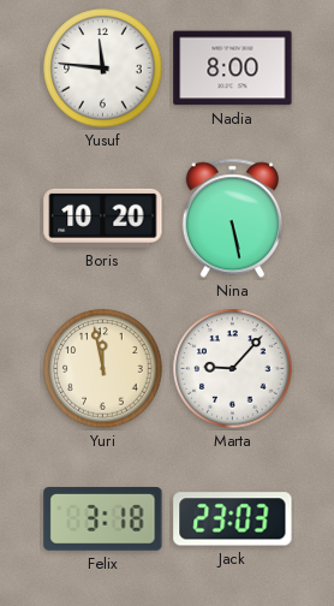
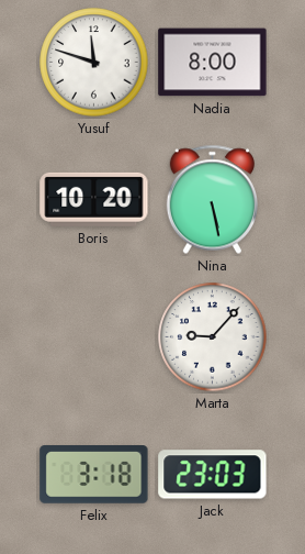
Yusuf: 11:46 -> 11:48 (94, 63)
Yuri: 11:58 -> none (103, 369)
